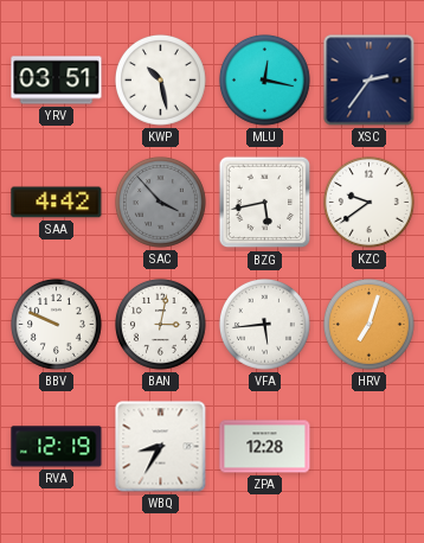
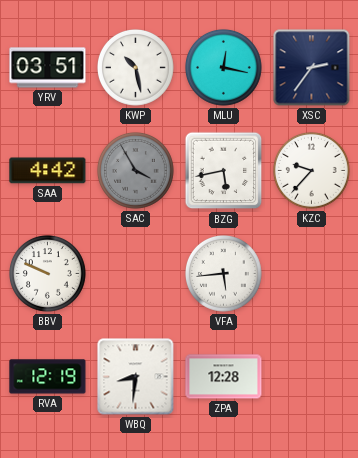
SAC: 3:53 -> 3:55 (136, 171)
KZC: 9:39 -> 9:37 (312, 171)
BAN: 3:02 -> none (161, 325)
HRV: 7:03 -> none (370, 325)
WBQ: 8:35 -> 8:31 (136, 377)
